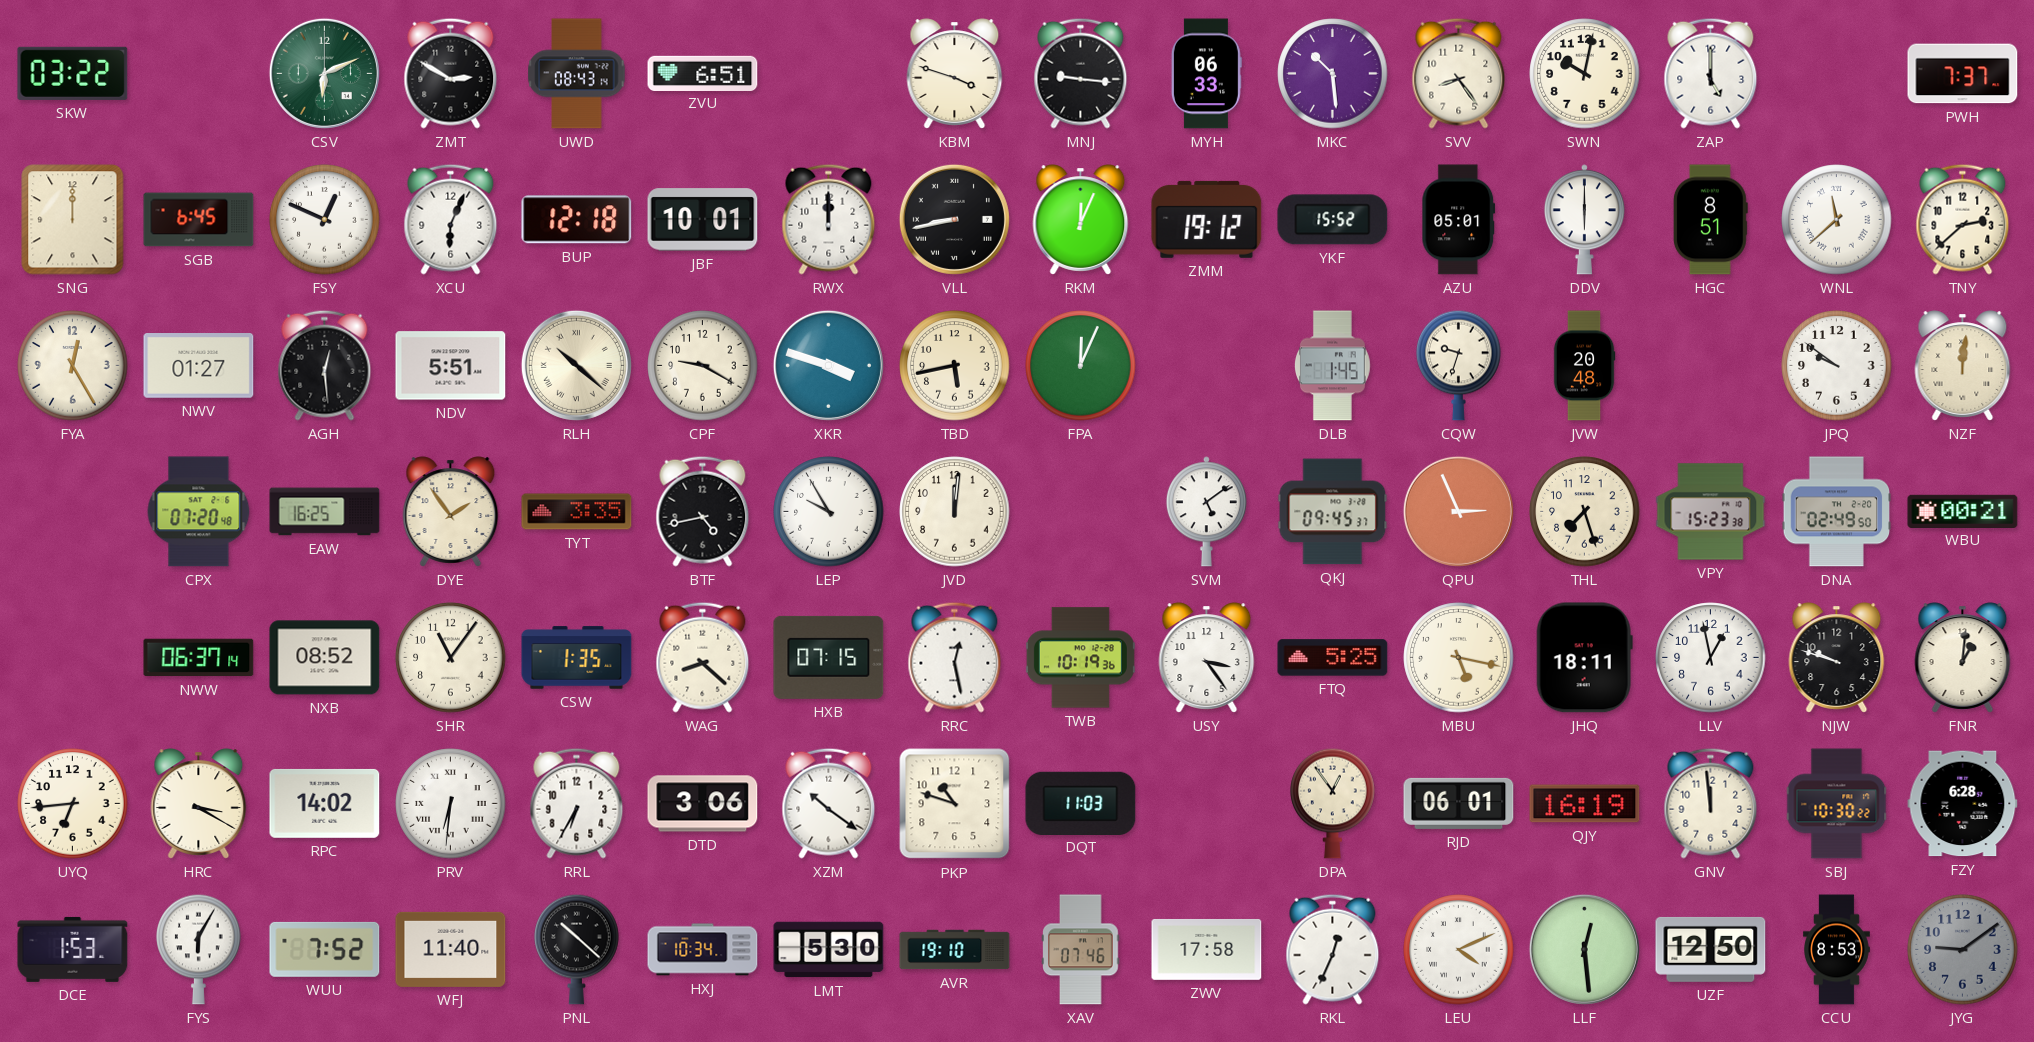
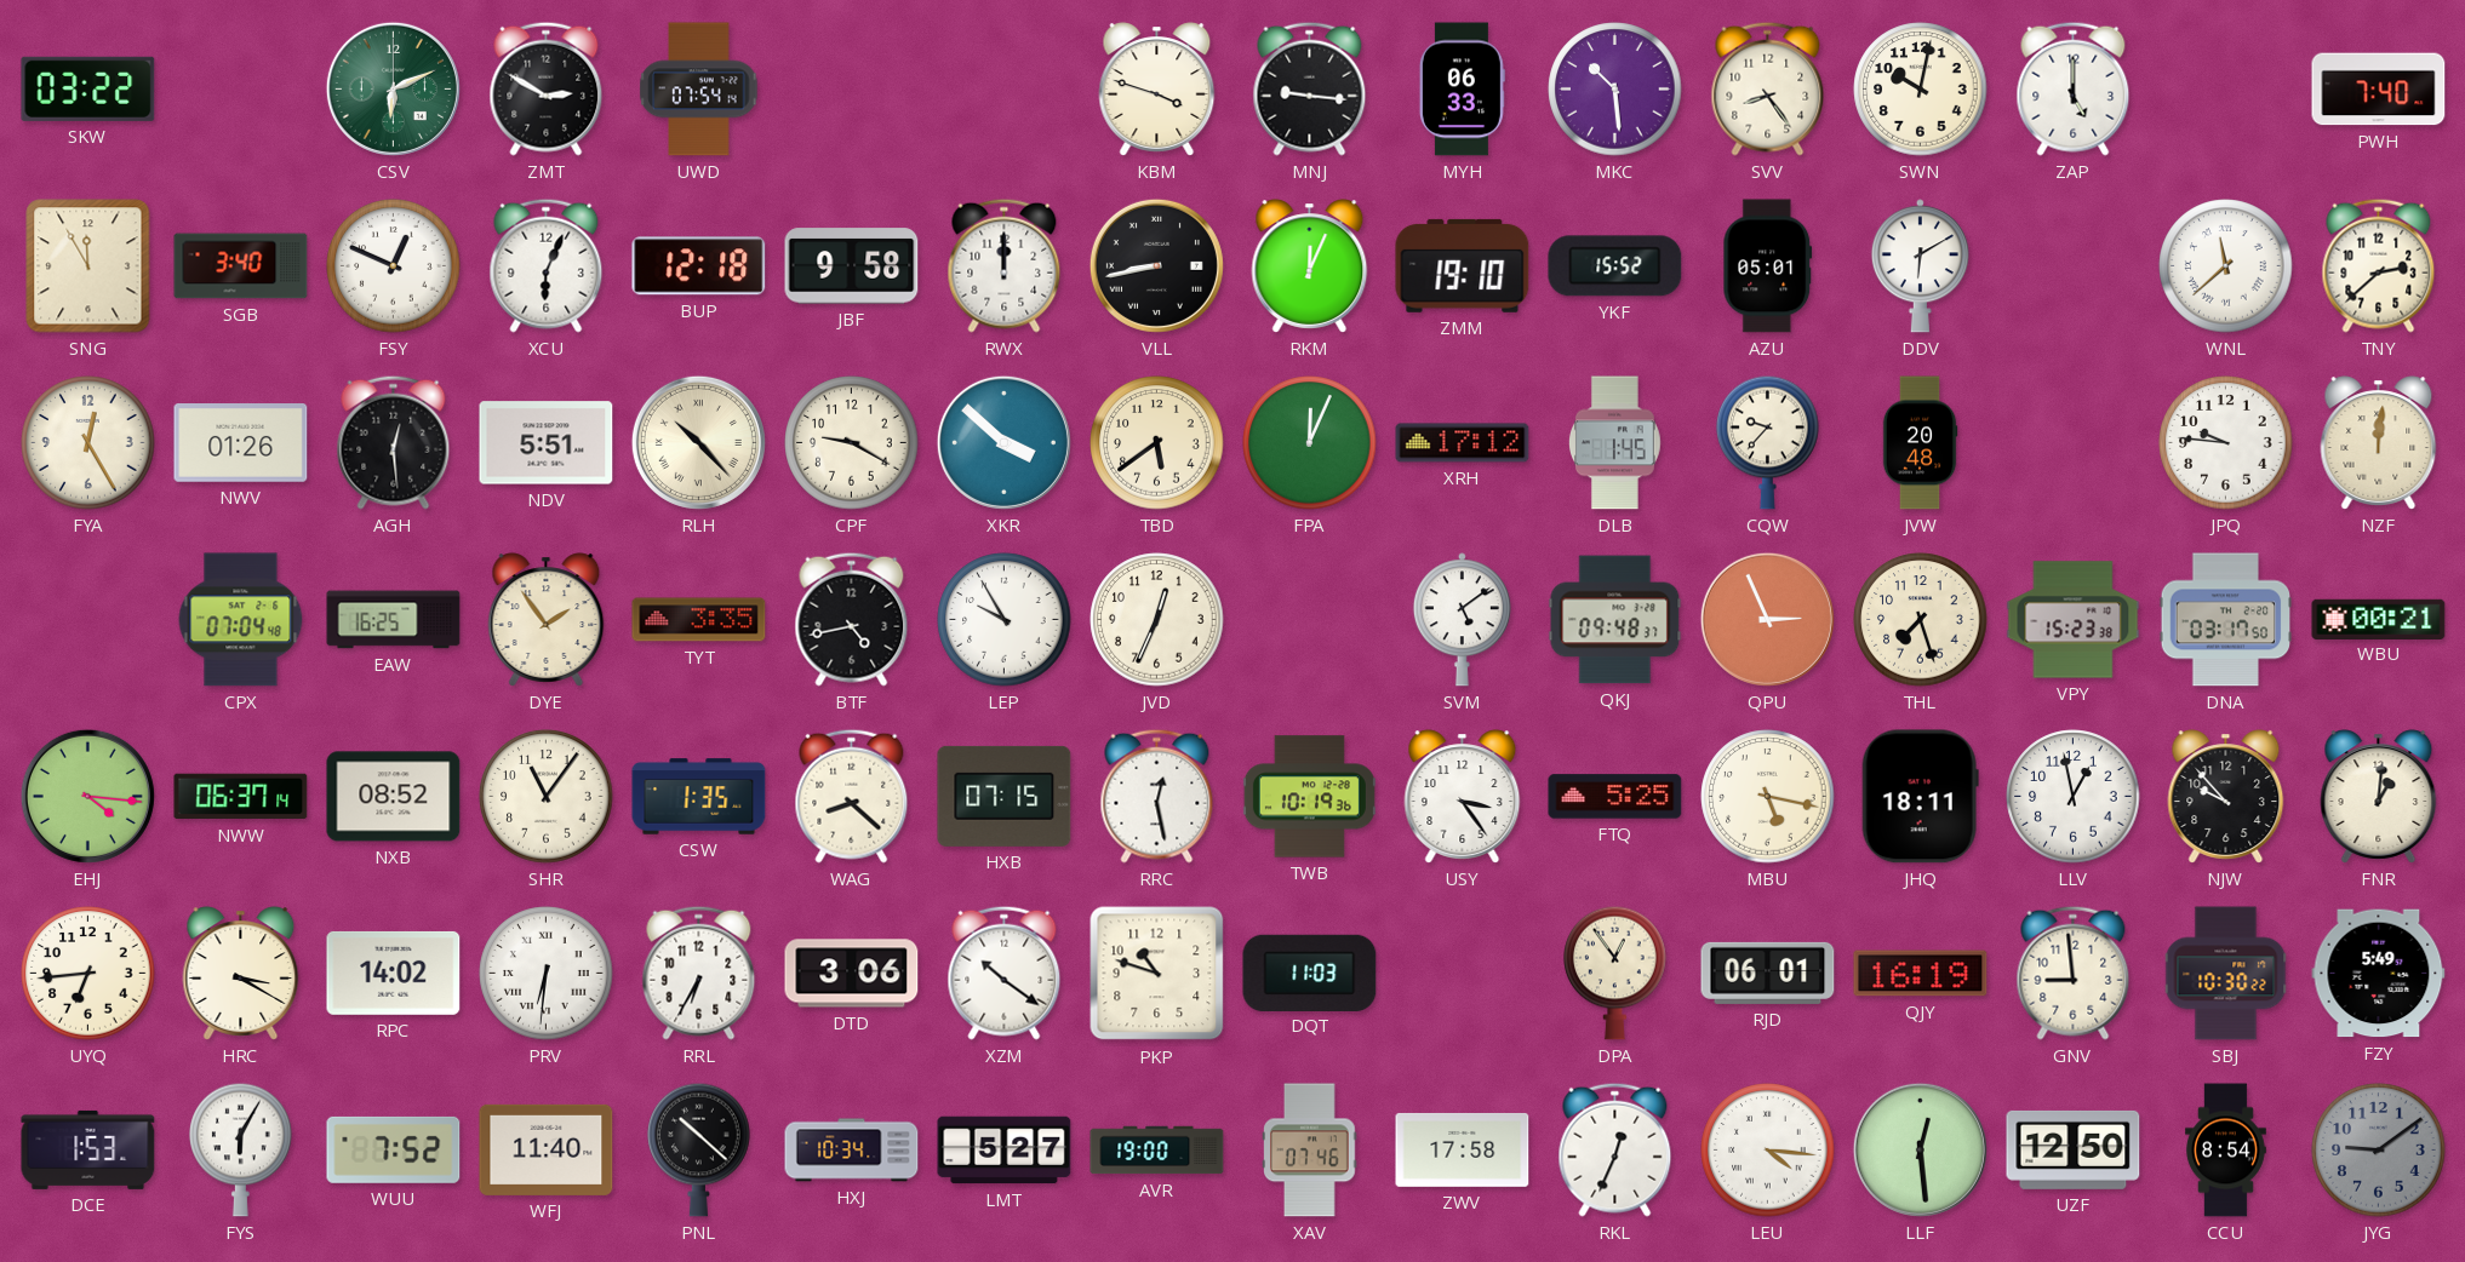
UWD: 08:43 -> 07:54 (699, 90)
ZVU: 6:51 -> none (703, 73)
PWH: 7:37 -> 7:40 (2379, 90)
SNG: 12:00 -> 11:55 (88, 266)
SGB: 6:45 -> 3:40 (241, 266)
JBF: 10:01 -> 9:58 (852, 266)
ZMM: 19:12 -> 19:10 (1463, 265)
DDV: 6:00 -> 6:10 (1920, 266)
HGC: 8:51 -> none (1710, 220)
NWV: 01:27 -> 01:26 (241, 443)
RLH: 10:22 -> 10:23 (698, 442)
XKR: 3:48 -> 3:52 (1003, 442)
TBD: 5:43 -> 5:39 (1157, 443)
XRH: none -> 17:12 (1463, 443)
CQW: 9:33 -> 9:37 (1768, 442)
JPQ: 9:51 -> 9:46 (2226, 443)
CPX: 07:20 -> 07:04 (241, 620)
JVD: 12:01 -> 12:34 (1157, 620)
QKJ: 09:45 -> 09:48 (1615, 620)
DNA: 02:49 -> 03:17 (2226, 620)
EHJ: none -> 4:16 (87, 796)
NJW: 9:48 -> 9:53 (2226, 797)
GNV: 11:59 -> 8:59 (2074, 973)
FZY: 6:28 -> 5:49 (2379, 974)
LMT: 5:30 -> 5:27 (1005, 1151)
AVR: 19:10 -> 19:00 (1157, 1151)
LEU: 4:11 -> 4:16 (1768, 1151)
CCU: 8:53 -> 8:54 (2226, 1151)
